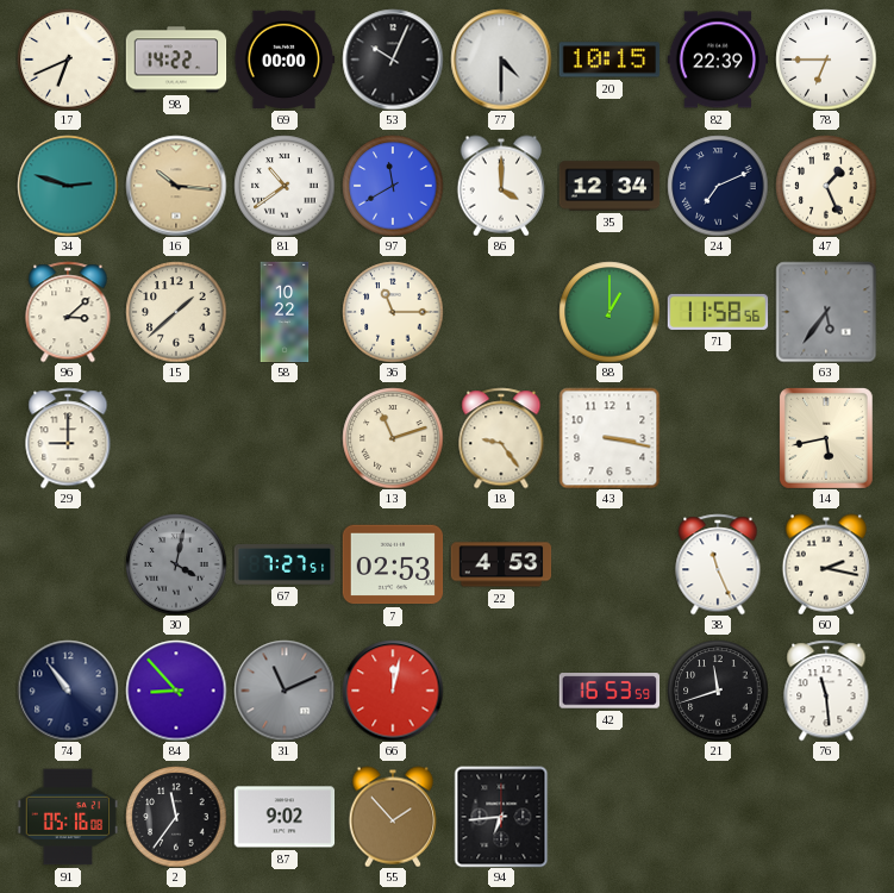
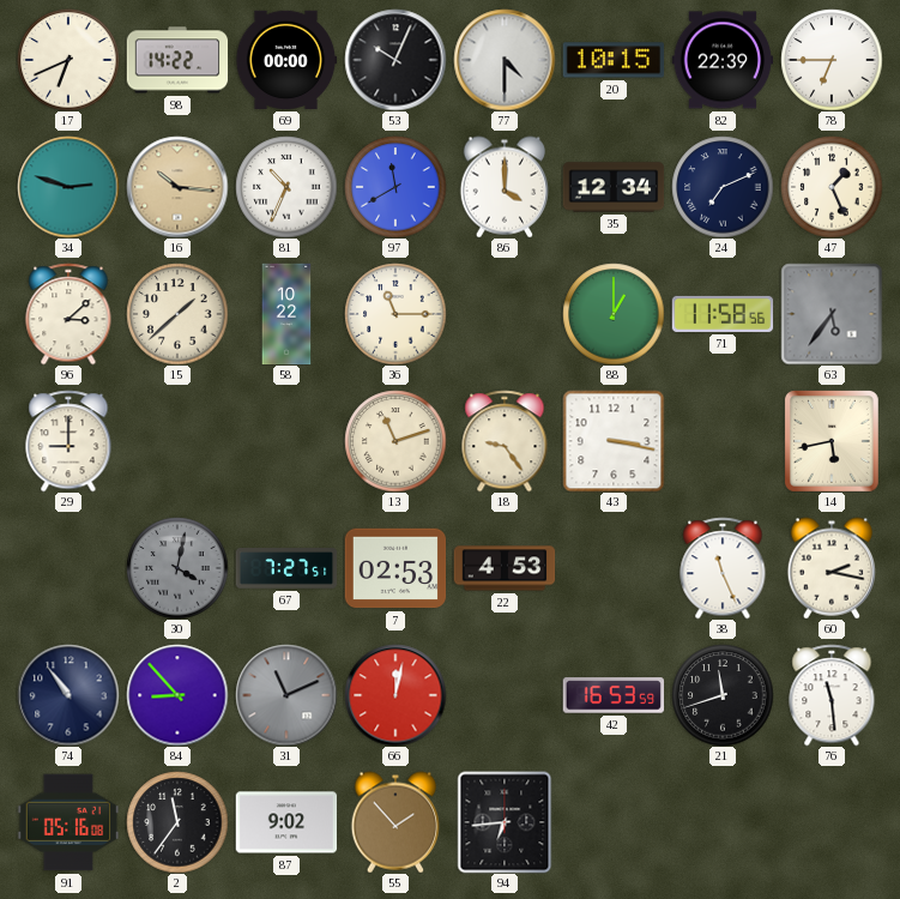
81: 10:39 -> 10:34 (286, 187)
